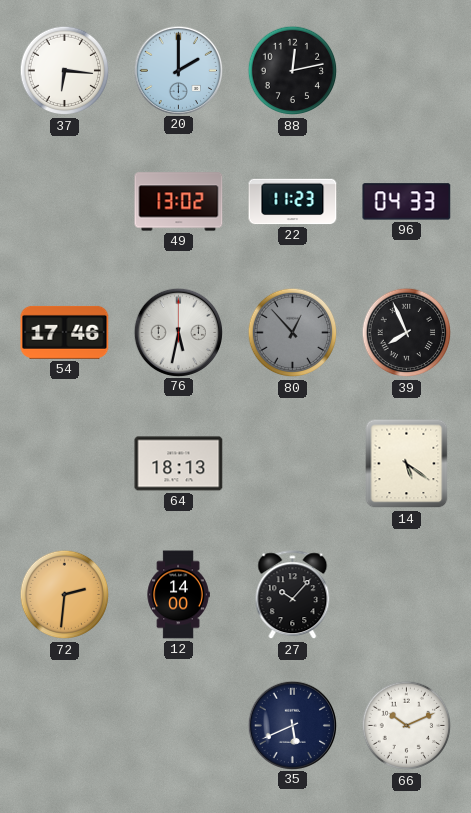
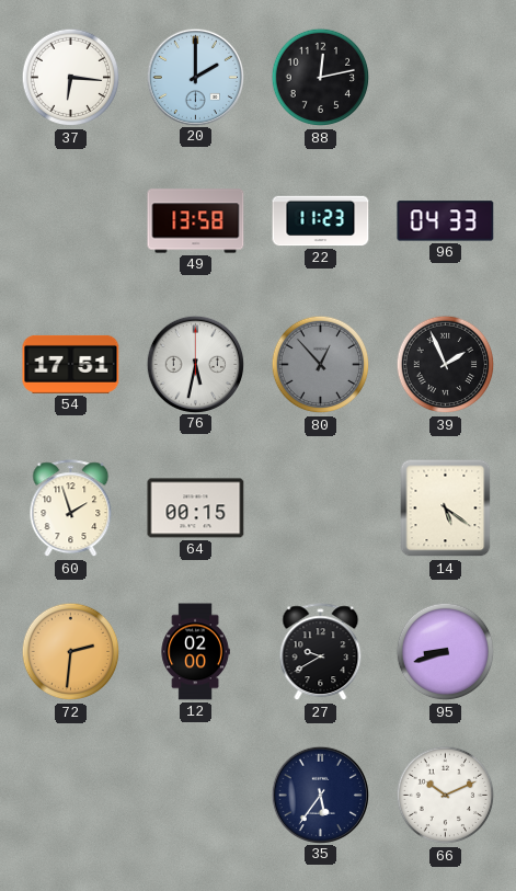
49: 13:02 -> 13:58 (196, 221)
54: 17:46 -> 17:51 (71, 364)
39: 7:56 -> 1:56 (446, 365)
60: none -> 1:57 (71, 509)
64: 18:13 -> 00:15 (196, 509)
12: 14:00 -> 02:00 (195, 652)
27: 10:07 -> 9:40 (321, 652)
95: none -> 8:42 (446, 652)
35: 5:41 -> 5:36 (320, 795)
